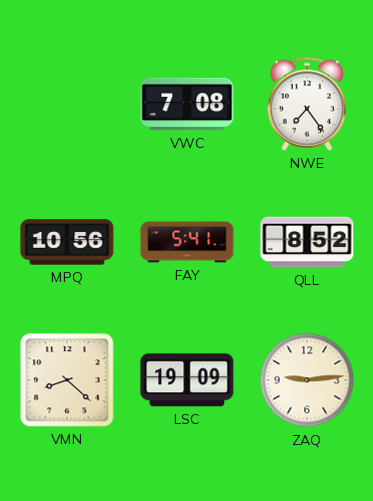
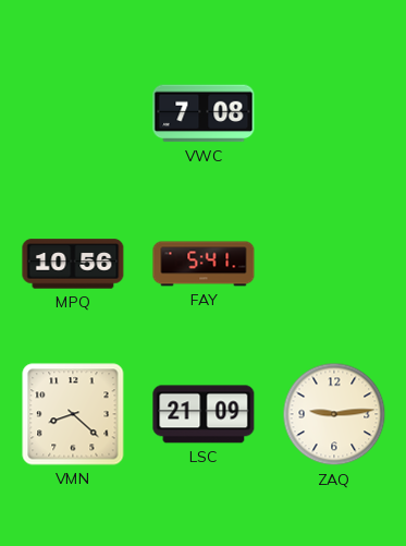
NWE: 7:24 -> none (307, 104)
QLL: 8:52 -> none (307, 242)
LSC: 19:09 -> 21:09 (204, 414)
